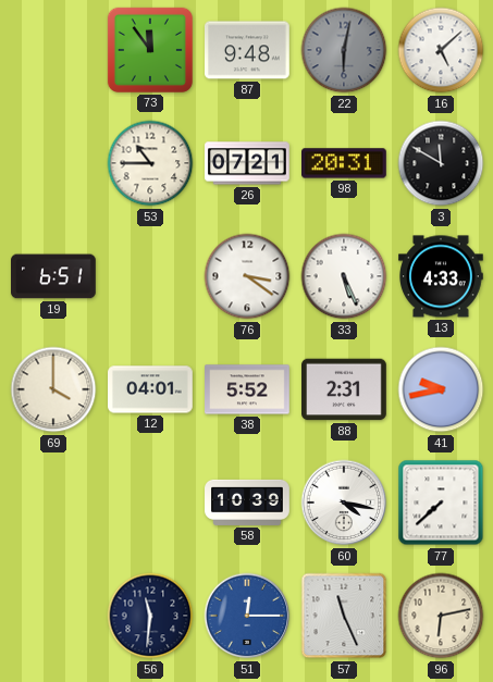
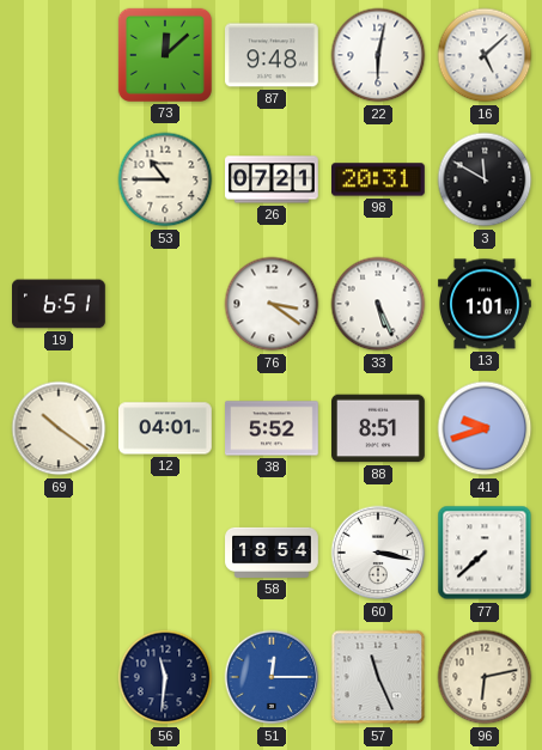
73: 11:54 -> 12:08 (165, 55)
22 dial: grey -> white (378, 55)
13: 4:33 -> 1:01 (486, 304)
69: 4:00 -> 10:21 (59, 428)
88: 2:31 -> 8:51 (379, 428)
41: 9:43 -> 9:42 (485, 428)
58: 10:39 -> 18:54 (272, 553)
60: 4:17 -> 3:17 (378, 553)
